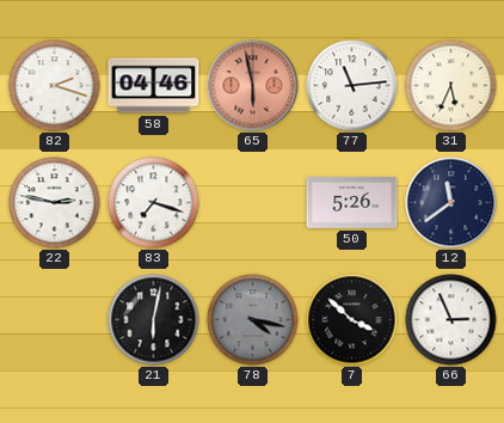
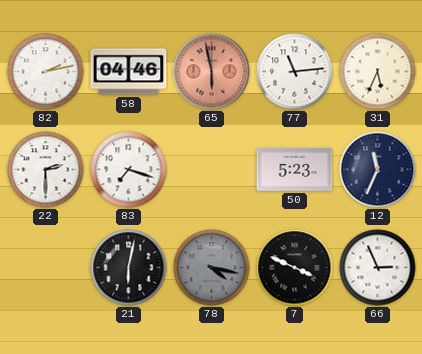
82: 2:18 -> 2:13 (46, 72)
22: 2:47 -> 2:30 (46, 170)
50: 5:26 -> 5:23 (295, 169)
12: 11:39 -> 11:34 (378, 170)
7: 3:52 -> 3:49 (295, 268)
